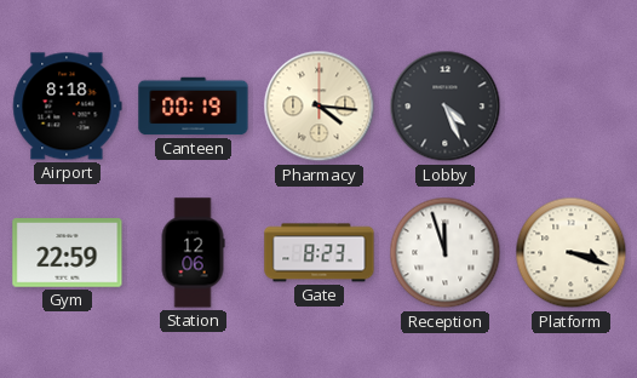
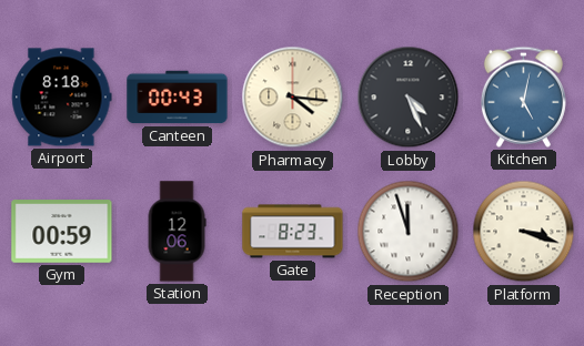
Canteen: 00:19 -> 00:43 (178, 98)
Kitchen: none -> 5:02 (523, 96)
Gym: 22:59 -> 00:59 (62, 232)
